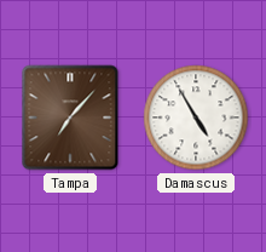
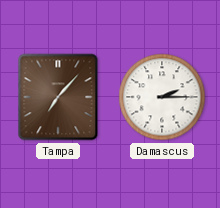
Damascus: 4:55 -> 2:15 (162, 97)
